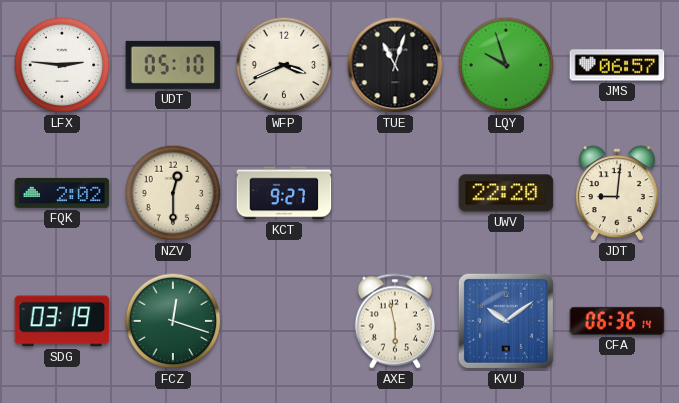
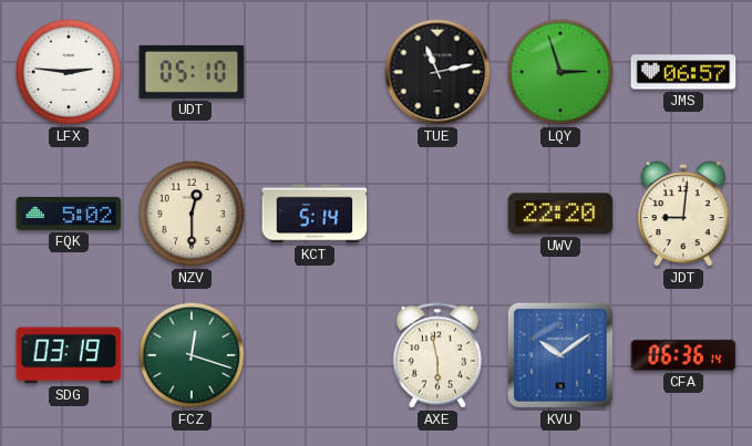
WFP: 3:41 -> none (284, 65)
TUE: 11:03 -> 11:13 (437, 72)
LQY: 9:57 -> 2:57 (560, 72)
FQK: 2:02 -> 5:02 (69, 214)
KCT: 9:27 -> 5:14 (315, 214)
